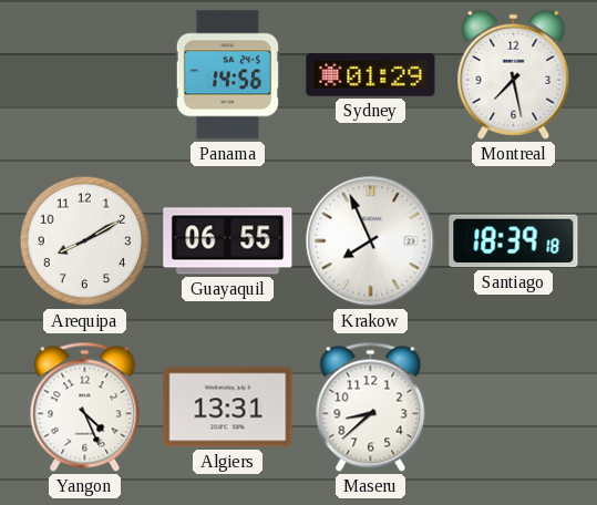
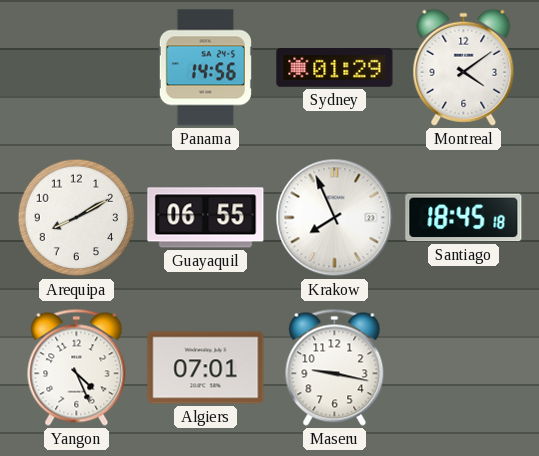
Montreal: 7:28 -> 4:09 (464, 67)
Santiago: 18:39 -> 18:45 (464, 218)
Algiers: 13:31 -> 07:01 (206, 368)
Maseru: 8:38 -> 9:17 (335, 367)
